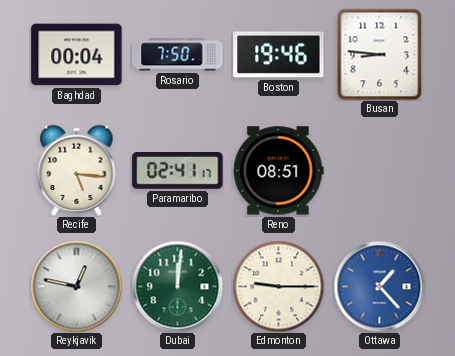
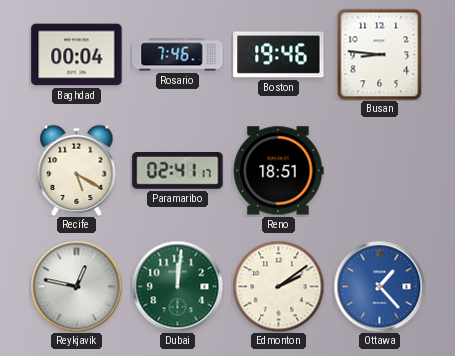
Rosario: 7:50 -> 7:46 (178, 55)
Recife: 5:16 -> 5:20 (77, 170)
Reno: 08:51 -> 18:51 (278, 171)
Edmonton: 9:15 -> 2:09 (278, 286)
